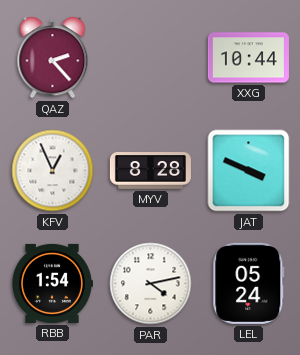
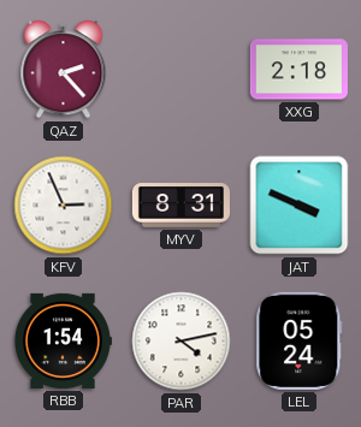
XXG: 10:44 -> 2:18 (298, 70)
KFV: 12:56 -> 2:56 (64, 206)
MYV: 8:28 -> 8:31 (180, 206)
